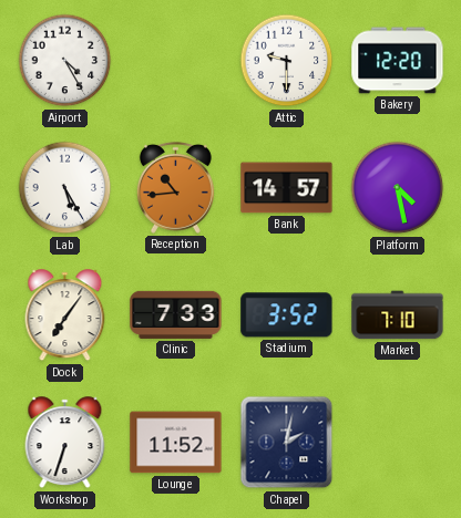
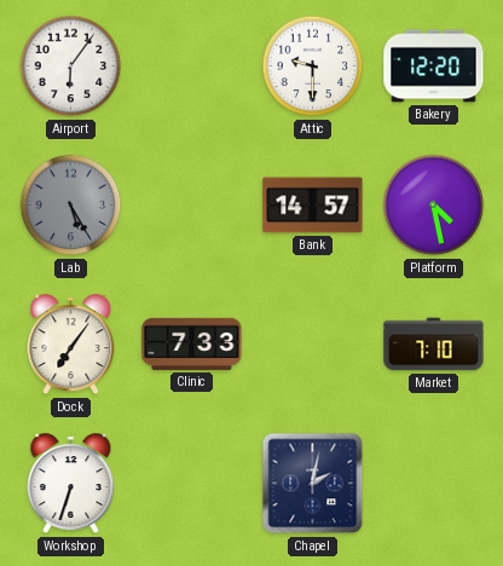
Airport: 4:25 -> 6:06 (71, 67)
Lab dial: white -> grey (71, 206)
Reception: 10:44 -> none (175, 187)
Stadium: 3:52 -> none (287, 315)
Lounge: 11:52 -> none (176, 443)
